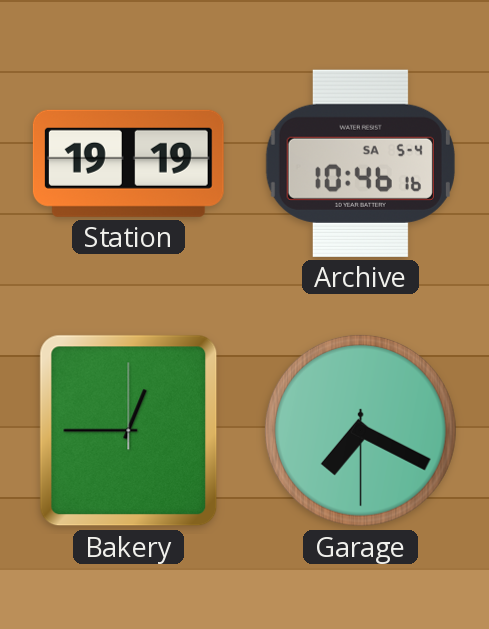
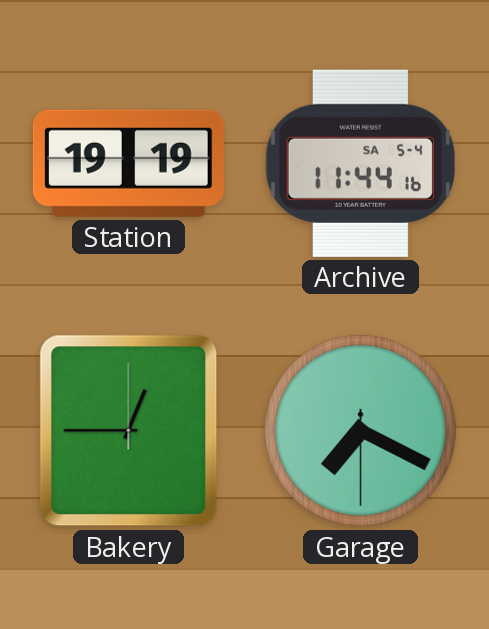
Archive: 10:46 -> 11:44 (360, 163)
